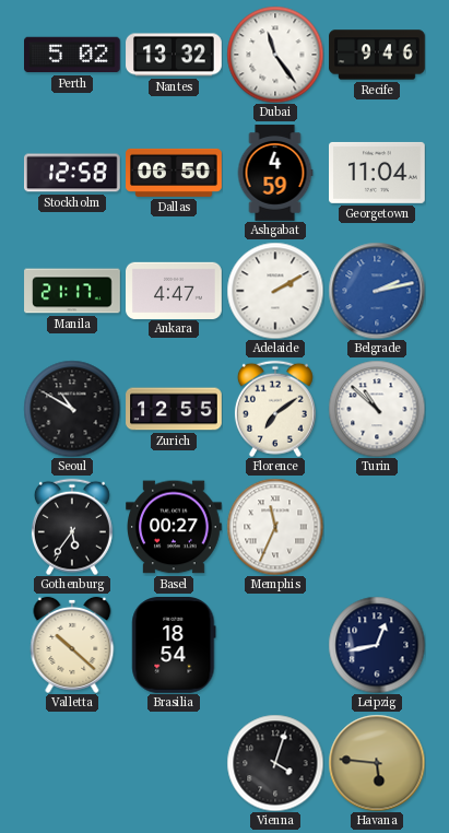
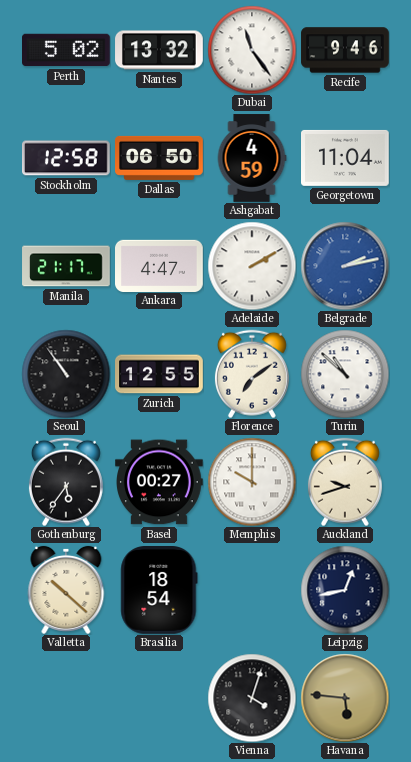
Seoul: 10:50 -> 10:54 (66, 374)
Memphis: 11:34 -> 10:00 (252, 482)
Auckland: none -> 9:42 (345, 482)
